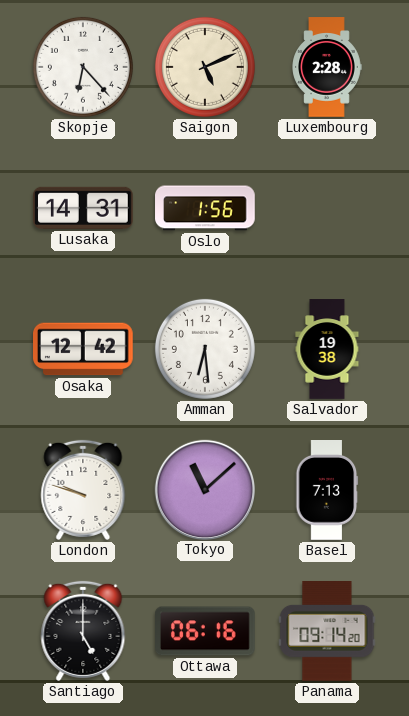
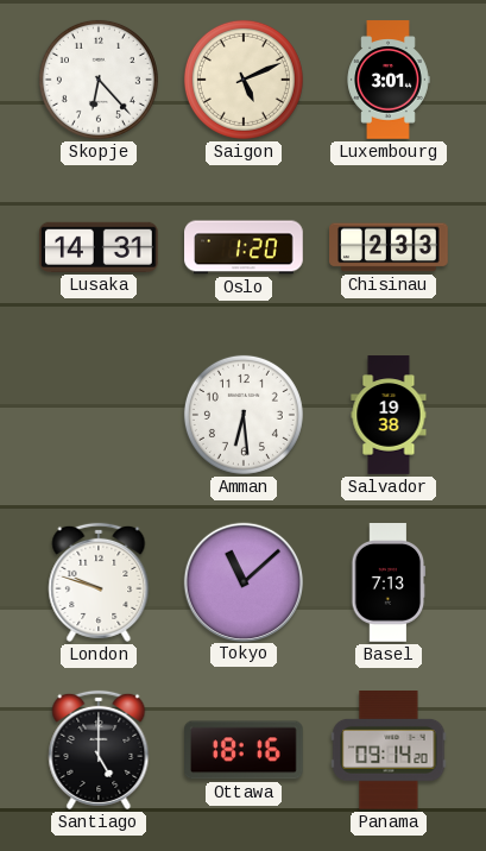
Luxembourg: 2:28 -> 3:01 (389, 80)
Oslo: 1:56 -> 1:20 (244, 247)
Chisinau: none -> 2:33 (389, 247)
Osaka: 12:42 -> none (84, 349)
Ottawa: 06:16 -> 18:16 (245, 750)
